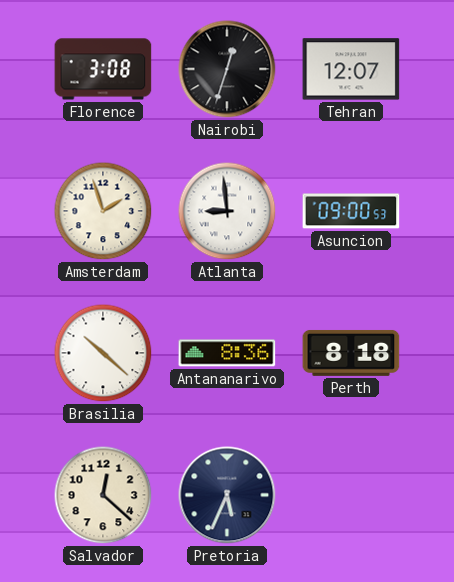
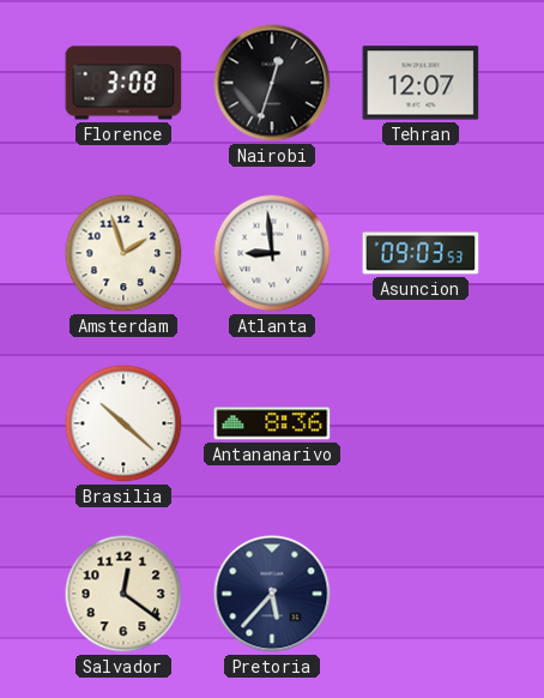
Asuncion: 09:00 -> 09:03 (421, 253)
Perth: 8:18 -> none (351, 353)
Salvador: 12:22 -> 12:21 (123, 594)
Pretoria: 5:34 -> 5:37 (272, 594)
